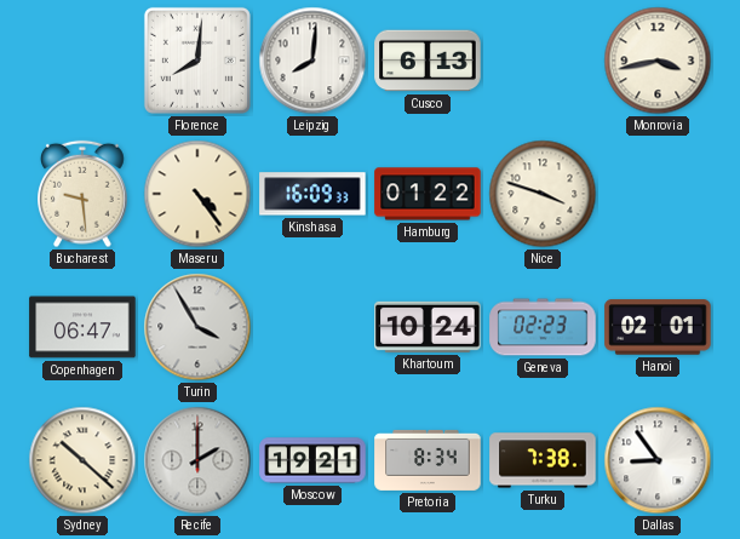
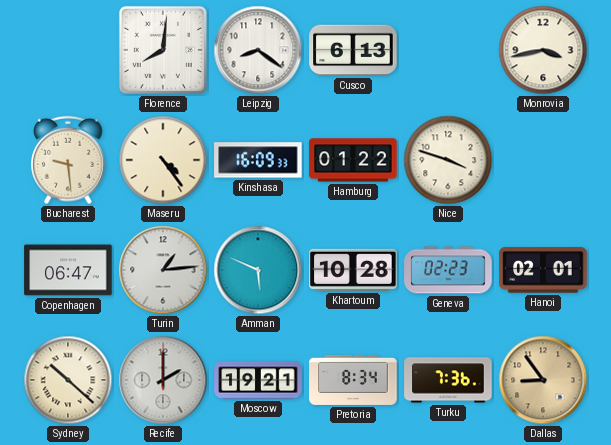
Leipzig: 8:01 -> 8:21 (258, 50)
Turin: 3:55 -> 1:14 (163, 270)
Amman: none -> 5:49 (258, 270)
Khartoum: 10:24 -> 10:28 (353, 270)
Turku: 7:38 -> 7:36 (448, 380)
Dallas dial: white -> champagne (543, 380)
